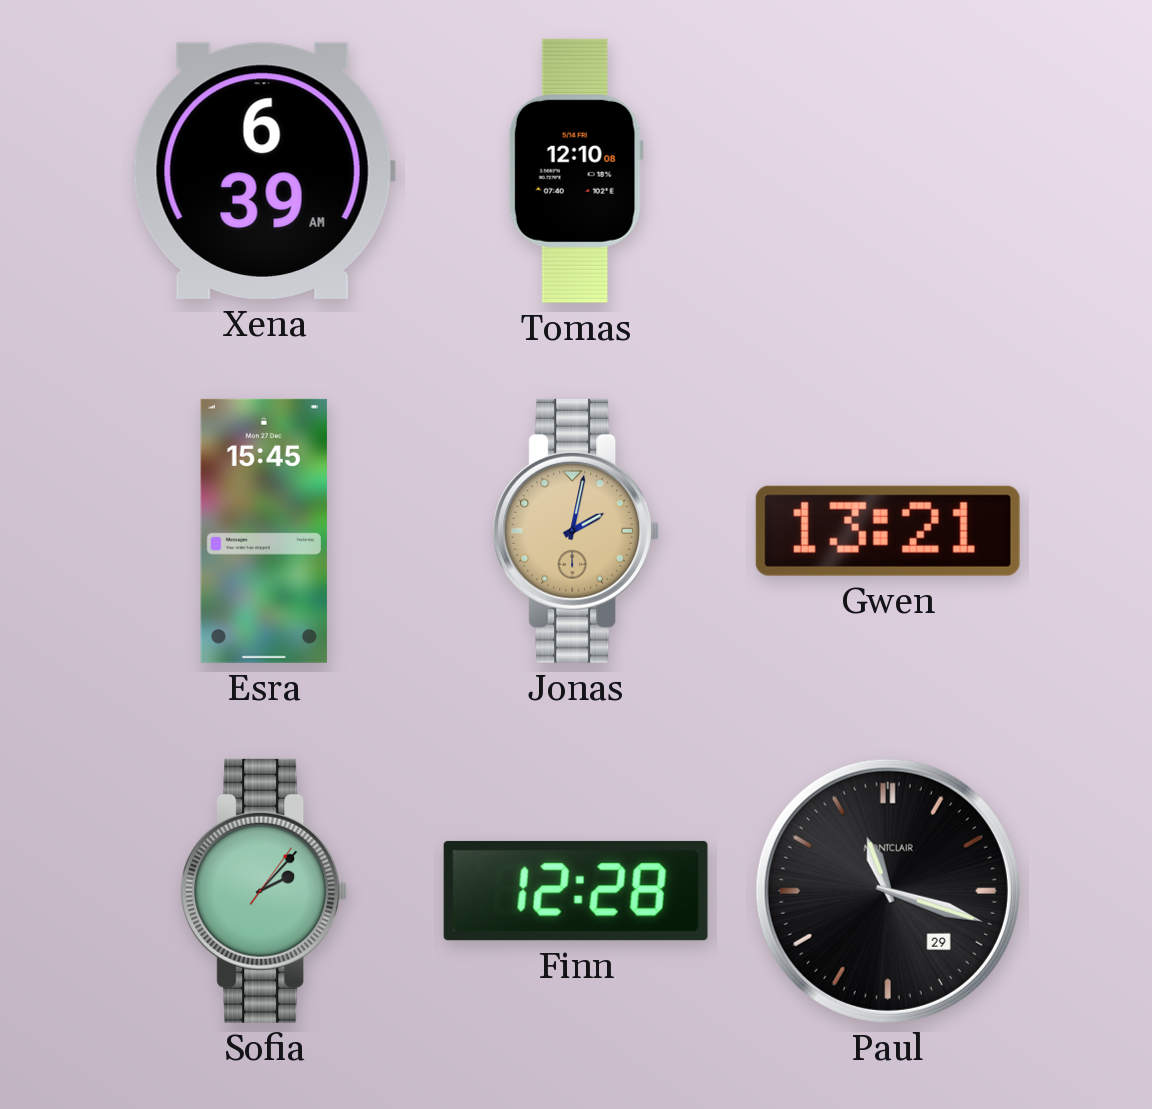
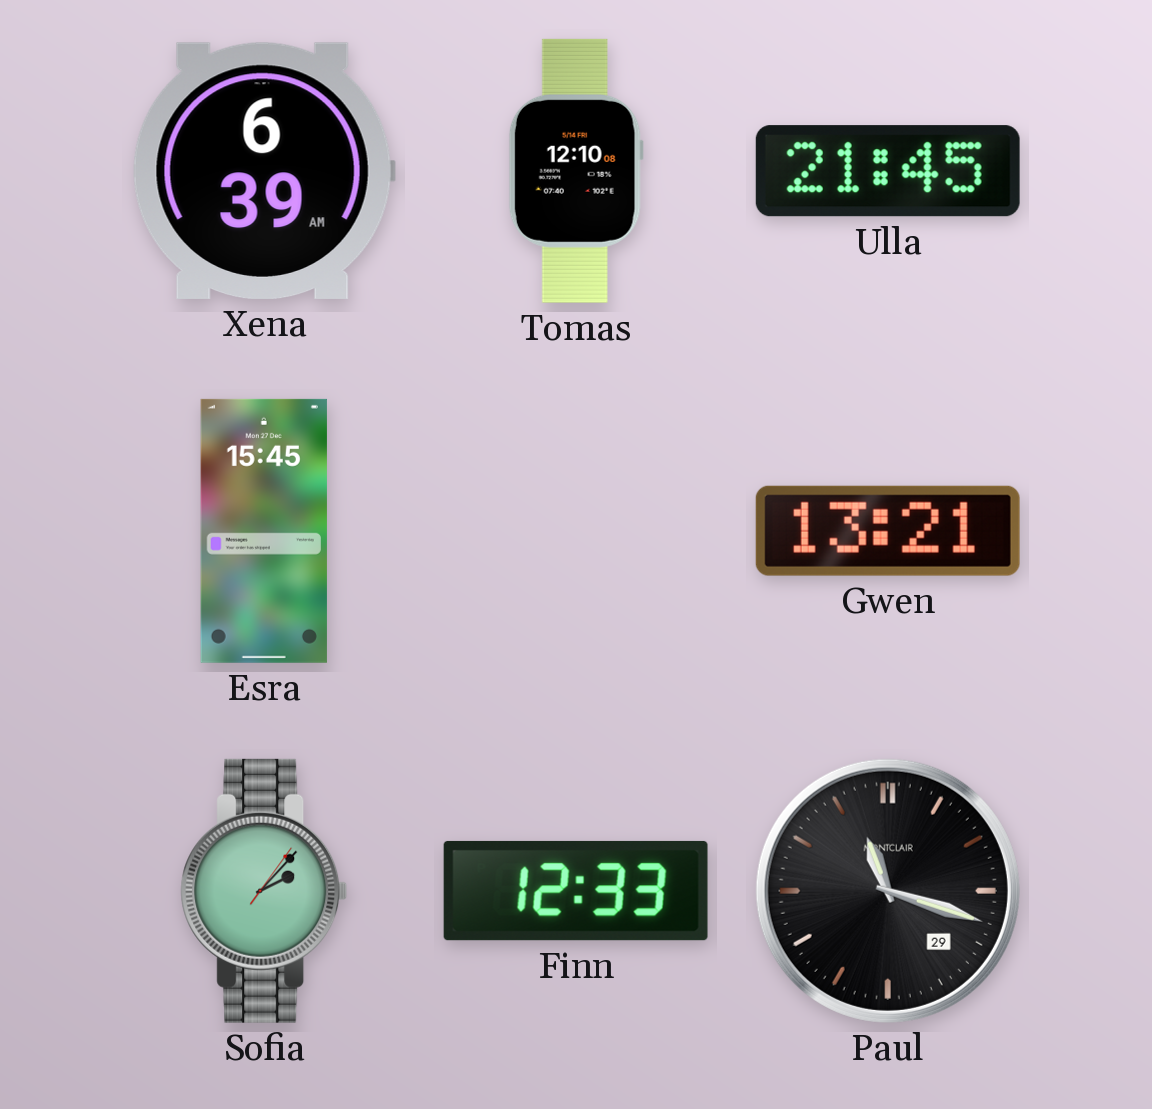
Ulla: none -> 21:45 (888, 171)
Jonas: 2:02 -> none (576, 531)
Finn: 12:28 -> 12:33 (576, 891)
